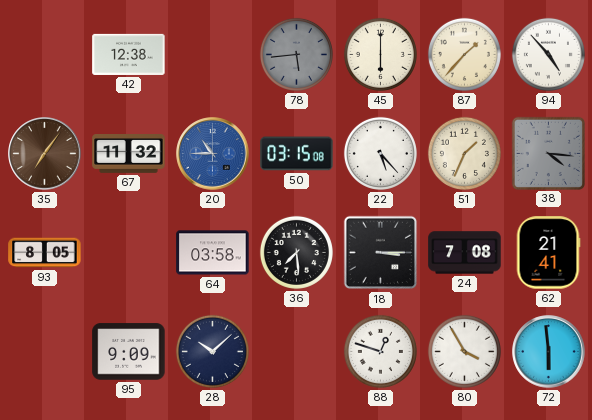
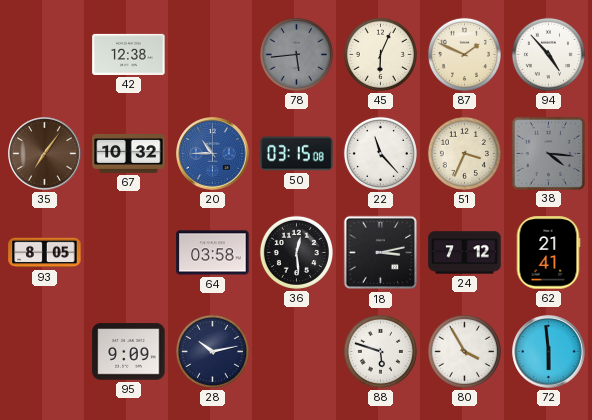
45: 6:00 -> 6:04 (380, 54)
87: 1:37 -> 1:49 (464, 54)
67: 11:32 -> 10:32 (129, 154)
22: 5:23 -> 11:23 (380, 153)
51: 1:34 -> 3:34 (464, 153)
36: 7:29 -> 12:29 (296, 252)
18: 3:15 -> 3:13 (381, 253)
24: 7:08 -> 7:12 (465, 253)
28: 10:08 -> 10:13 (212, 351)
88: 12:48 -> 5:48 (380, 351)
